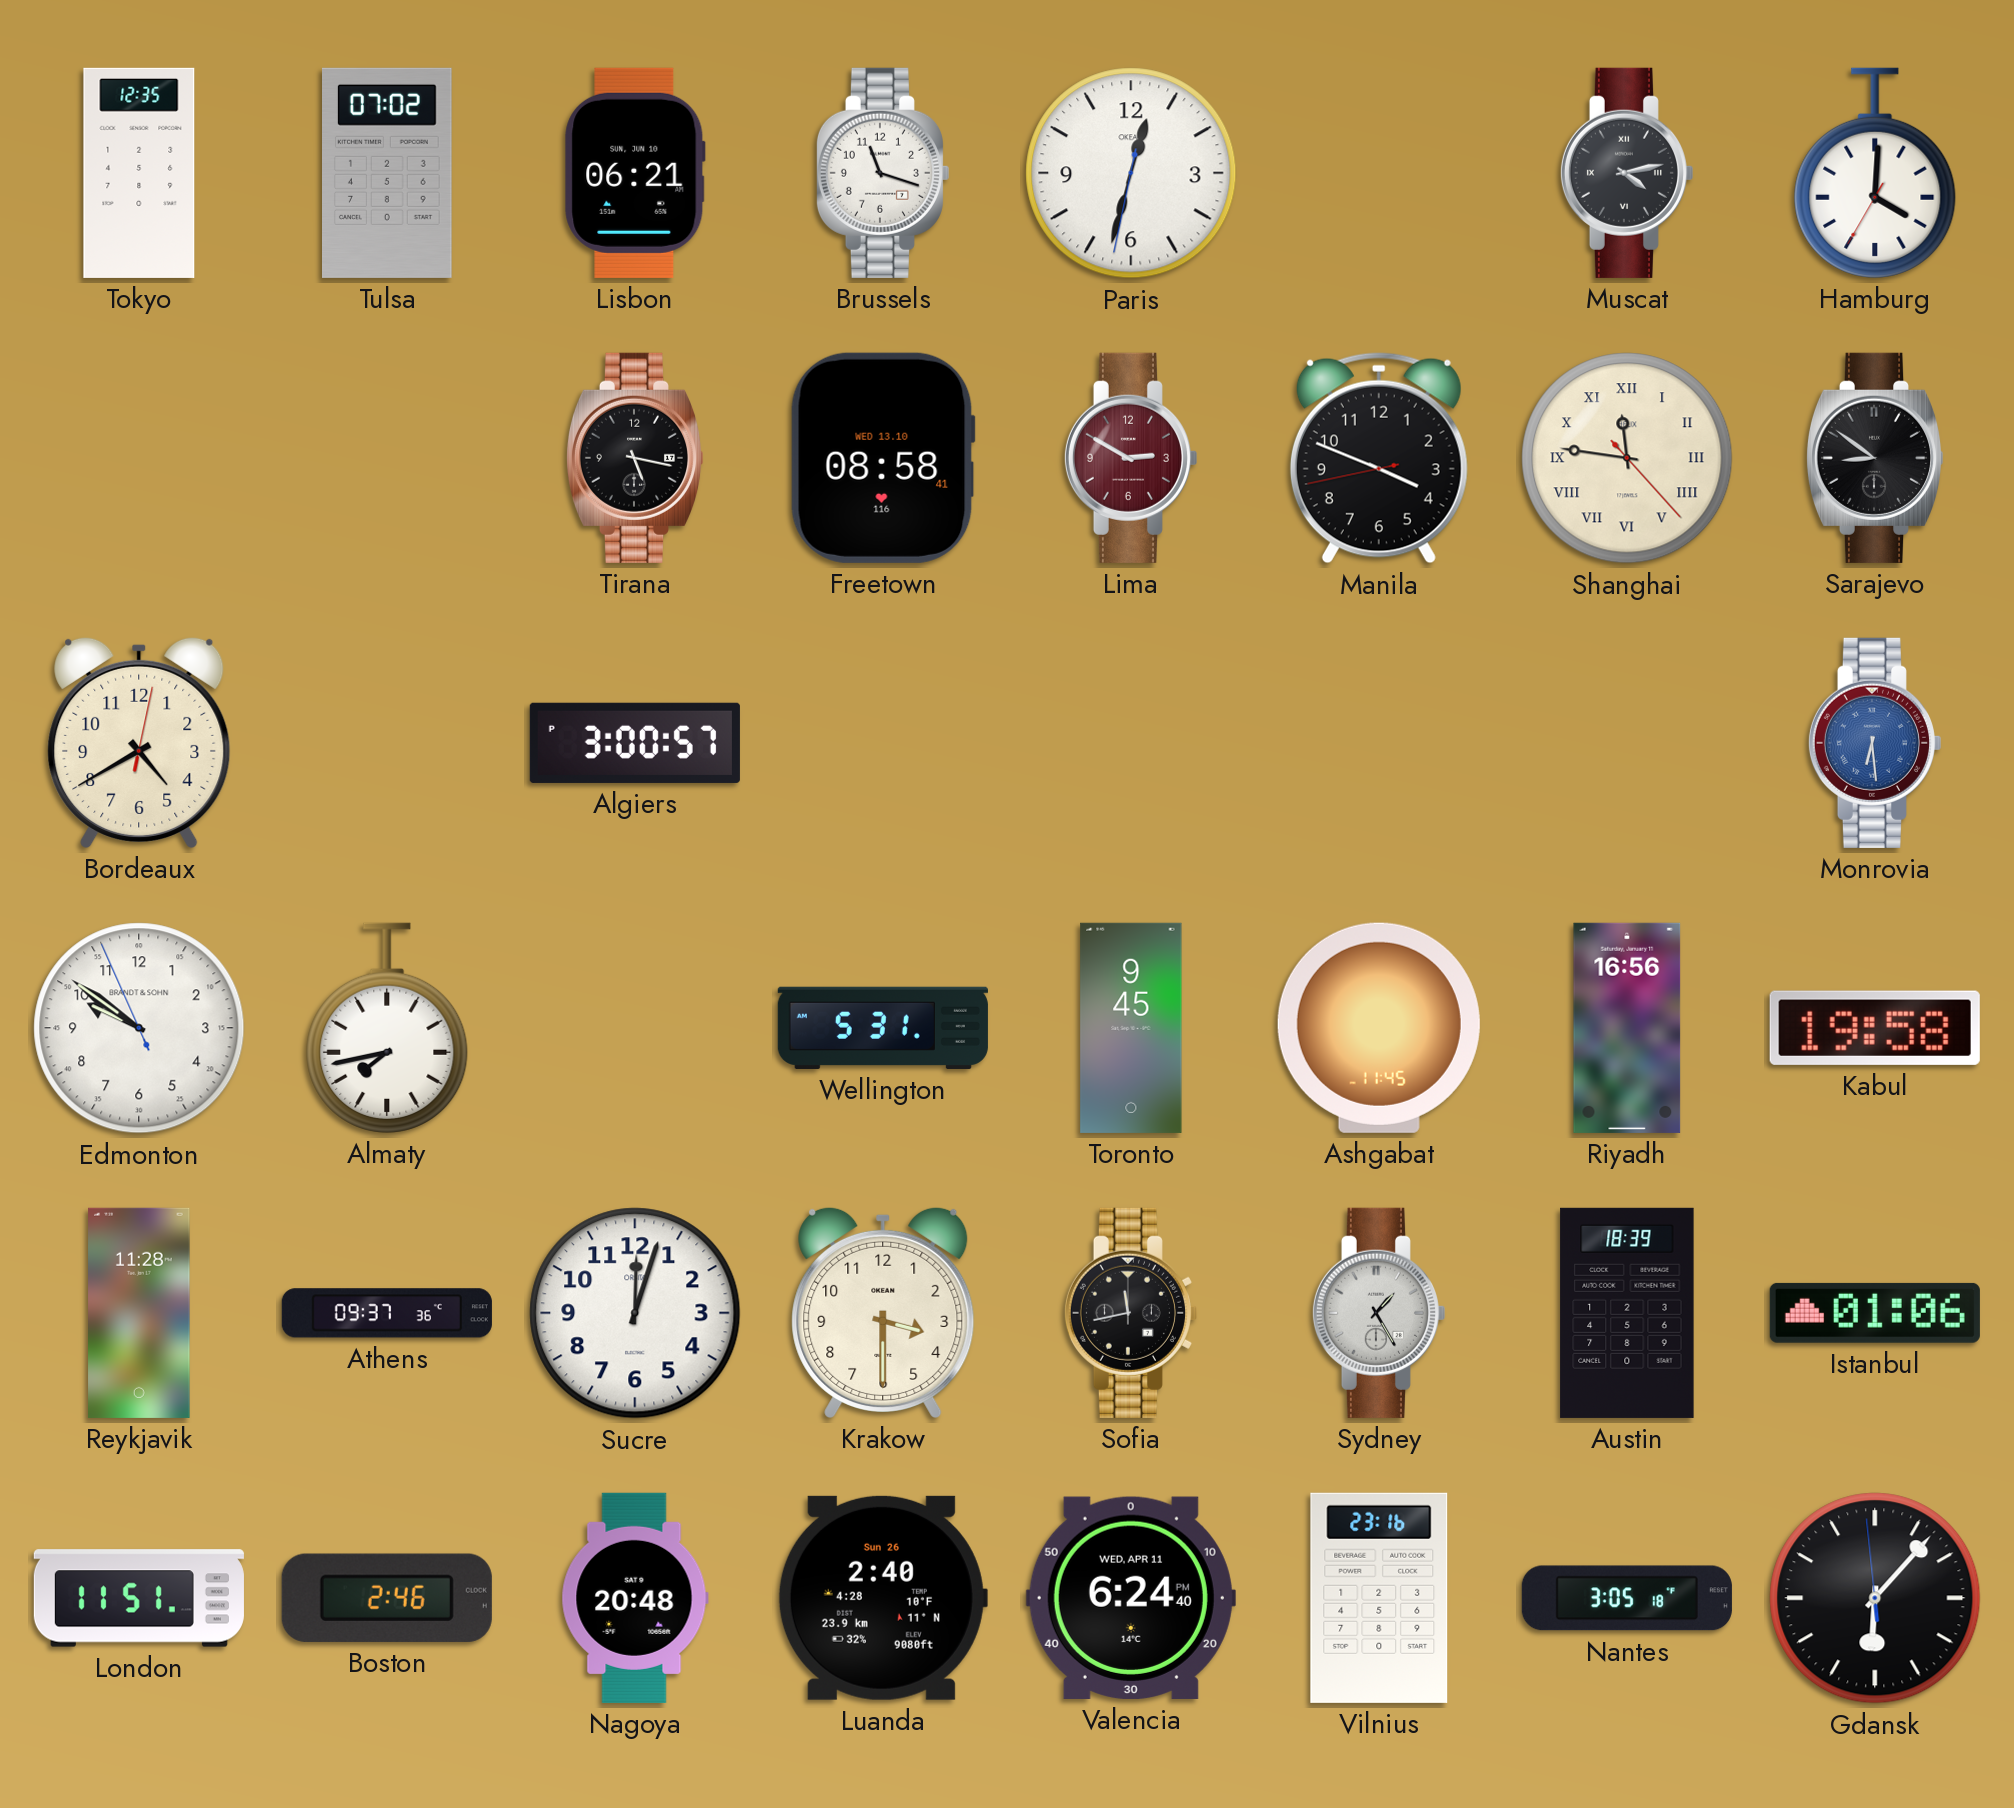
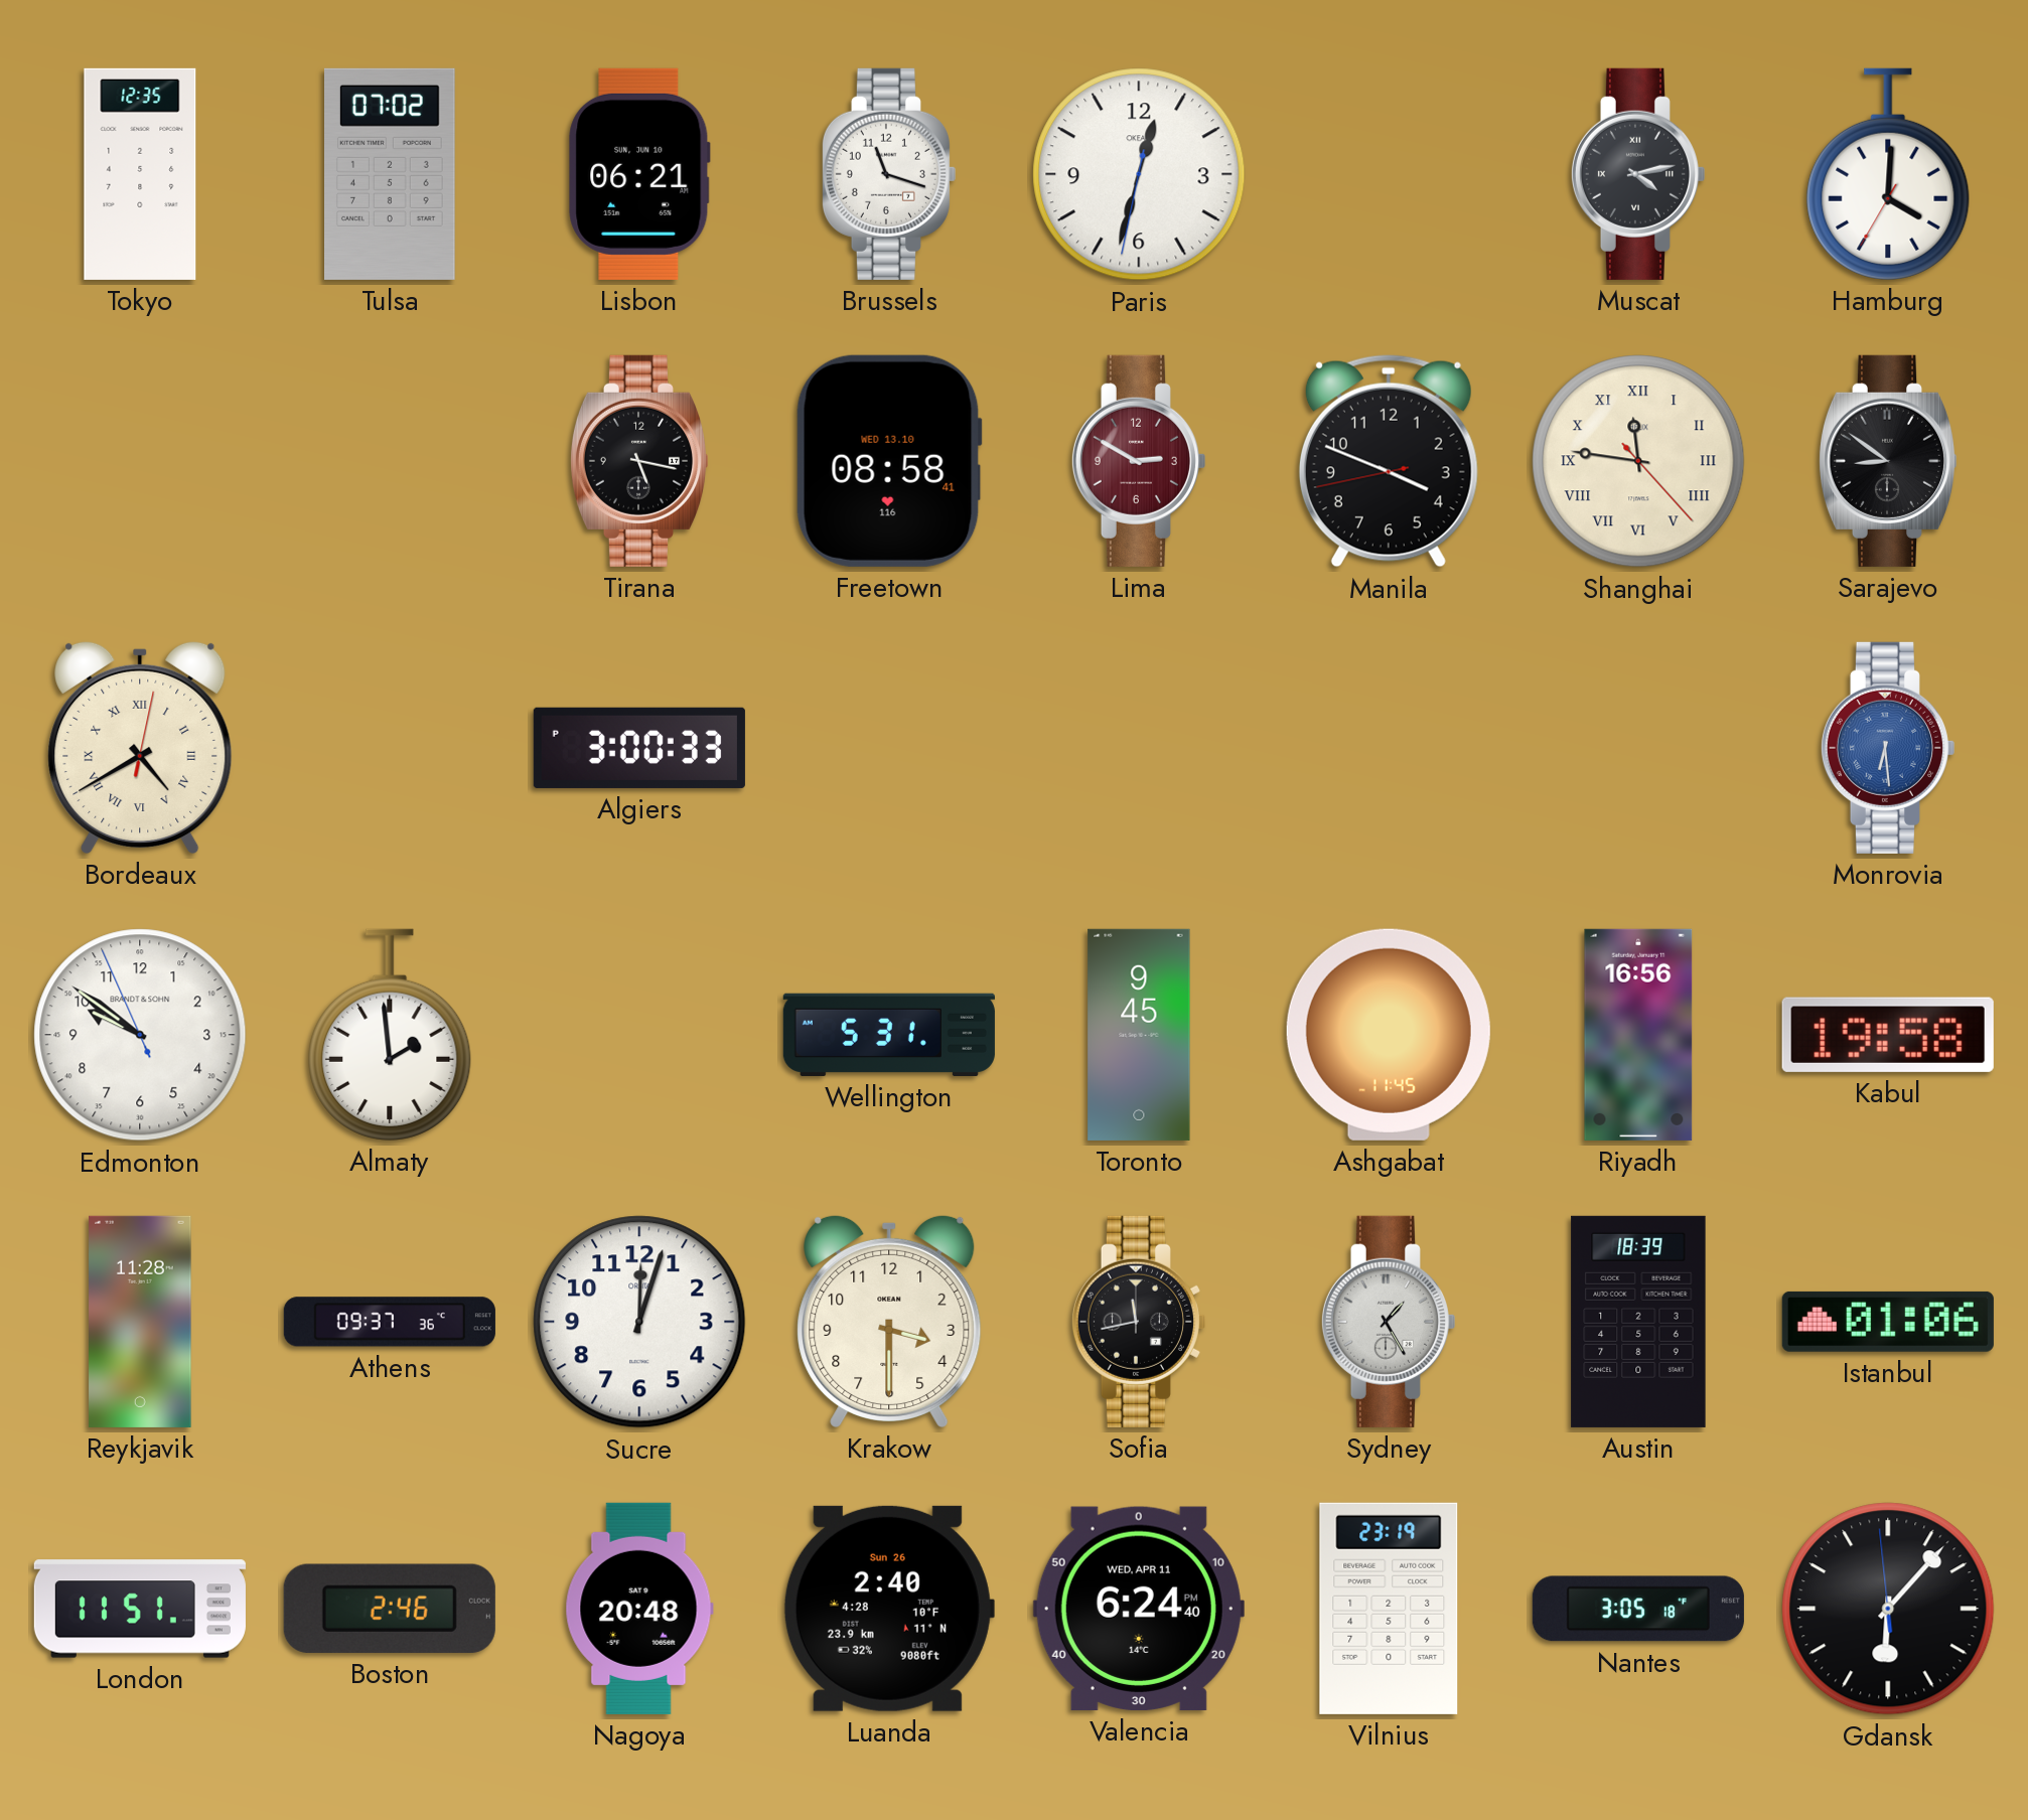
Bordeaux numerals: Arabic -> Roman (140, 747)
Algiers: 3:00:57 PM -> 3:00:33 PM (639, 748)
Almaty: 7:43 -> 1:59 (390, 1035)
Vilnius: 23:16 -> 23:19 (1389, 1609)
